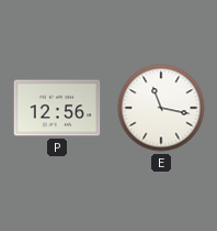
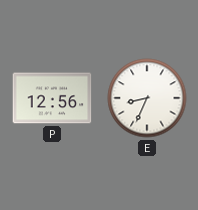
E: 11:17 -> 8:34 (147, 98)
